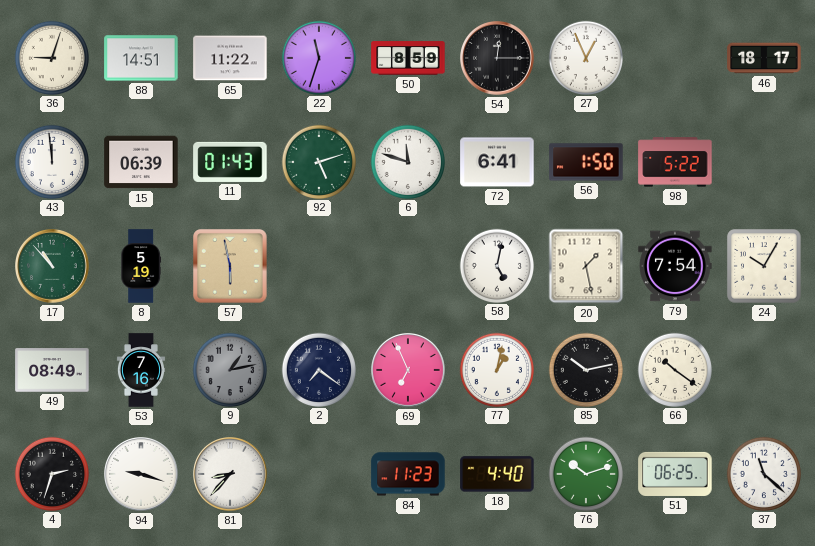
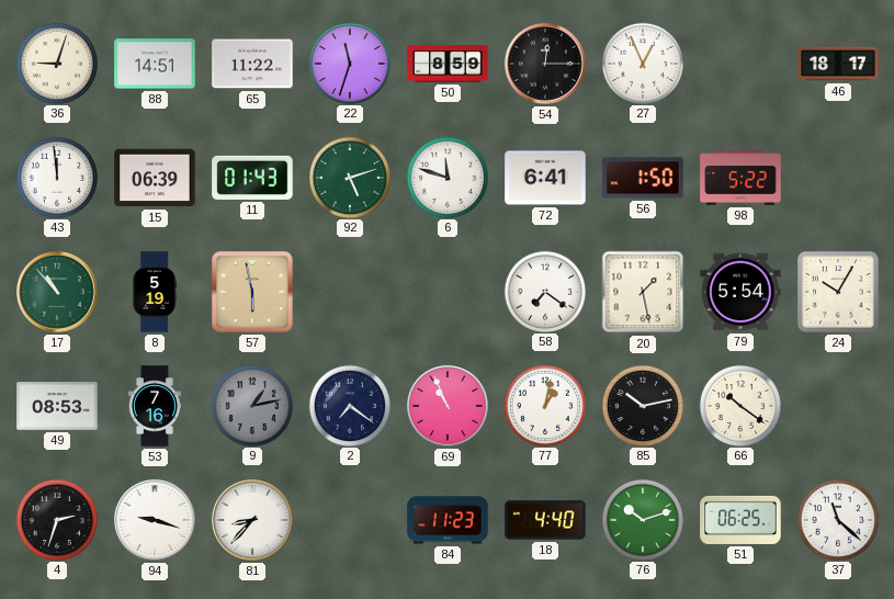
58: 5:02 -> 7:21 (544, 291)
79: 7:54 -> 5:54 (740, 292)
49: 08:49 -> 08:53 (57, 406)
69: 6:56 -> 10:56 (449, 407)
